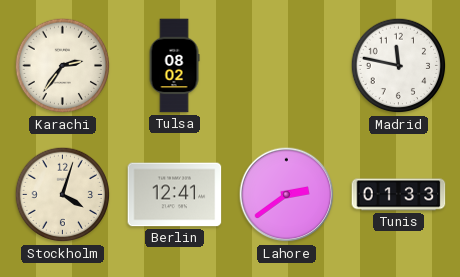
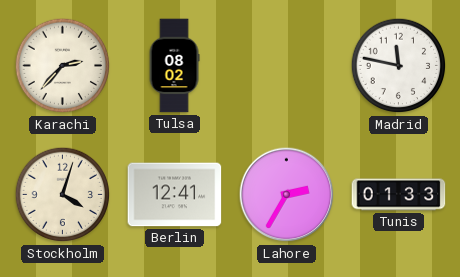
Karachi: 2:36 -> 2:37 (63, 66)
Lahore: 2:39 -> 2:35 (287, 195)
